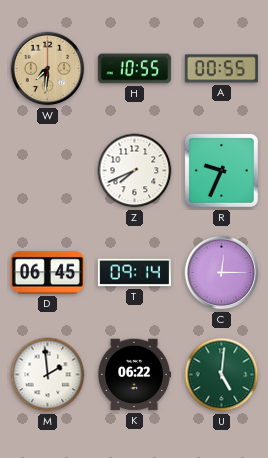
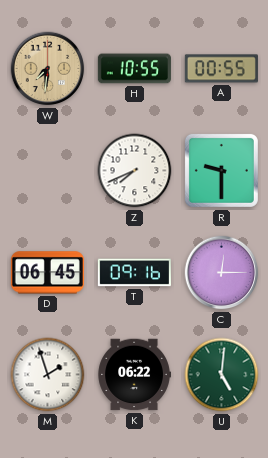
R: 9:34 -> 9:30 (221, 170)
T: 09:14 -> 09:16 (134, 273)
M: 1:59 -> 1:57 (48, 375)
